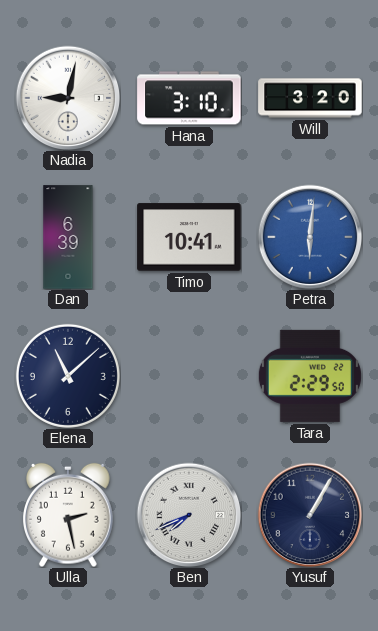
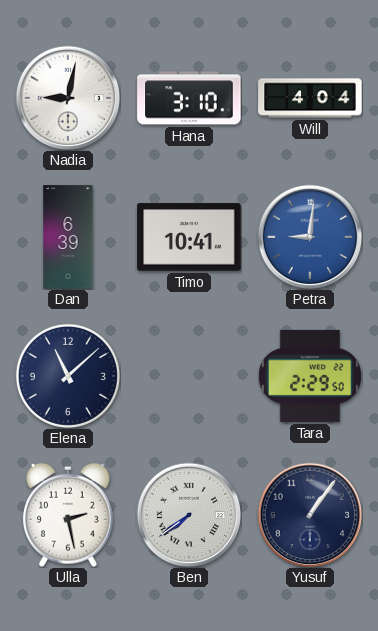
Will: 3:20 -> 4:04 (310, 98)
Petra: 6:01 -> 9:01 (310, 237)
Ben: 7:41 -> 7:39 (189, 515)
Yusuf: 1:05 -> 1:06 (310, 515)
